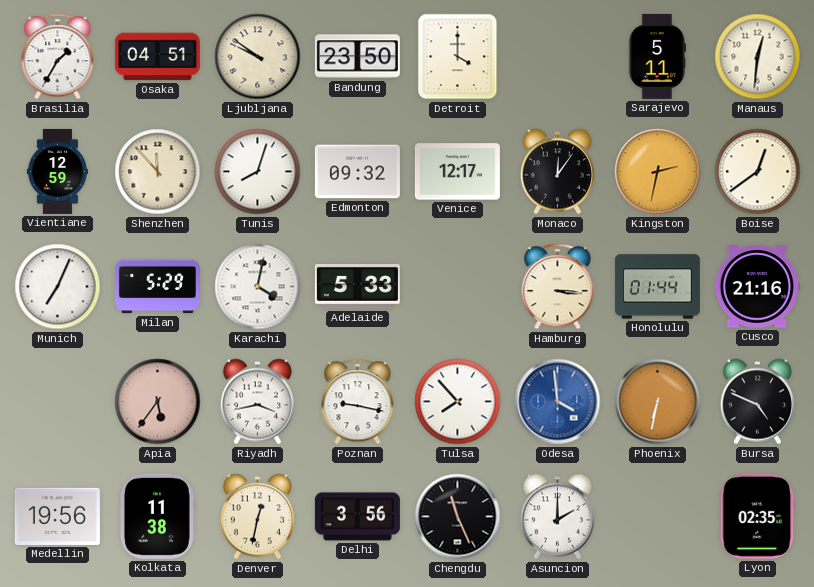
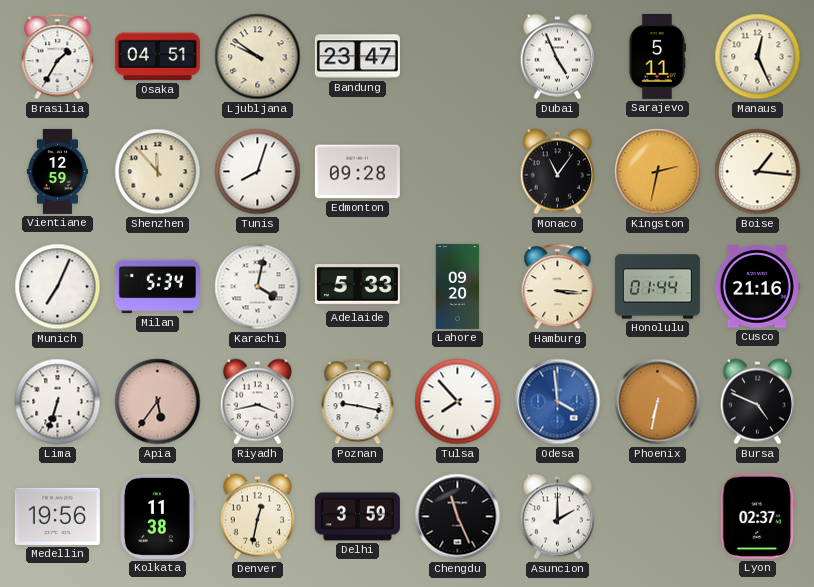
Bandung: 23:50 -> 23:47 (357, 57)
Detroit: 4:00 -> none (458, 57)
Dubai: none -> 4:56 (557, 57)
Manaus: 12:31 -> 12:26 (758, 57)
Edmonton: 09:32 -> 09:28 (357, 172)
Venice: 12:17 -> none (457, 172)
Monaco: 12:06 -> 11:06 (557, 172)
Boise: 12:39 -> 1:16 (758, 172)
Milan: 5:29 -> 5:34 (157, 287)
Lahore: none -> 09:20 (458, 286)
Lima: none -> 6:33 (58, 402)
Delhi: 3:56 -> 3:59 (357, 517)
Lyon: 02:35 -> 02:37 (758, 516)
